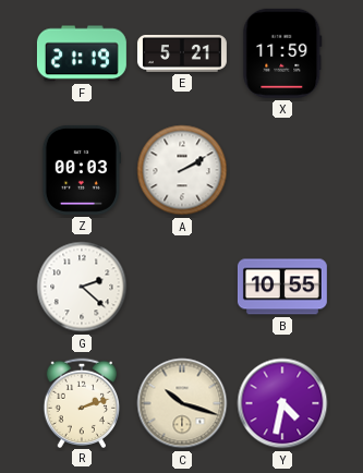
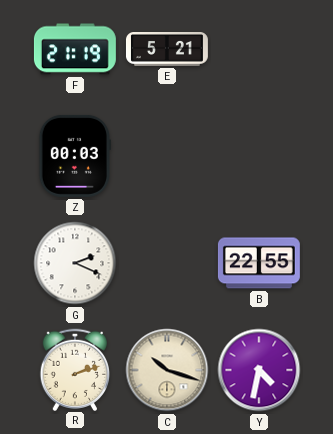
X: 11:59 -> none (282, 53)
A: 2:10 -> none (182, 170)
G: 2:22 -> 2:19 (75, 263)
B: 10:55 -> 22:55 (259, 263)
